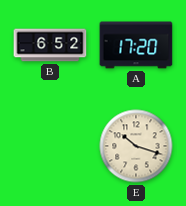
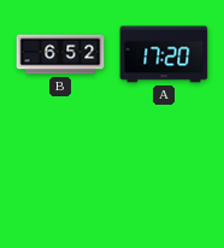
E: 10:18 -> none (136, 146)
